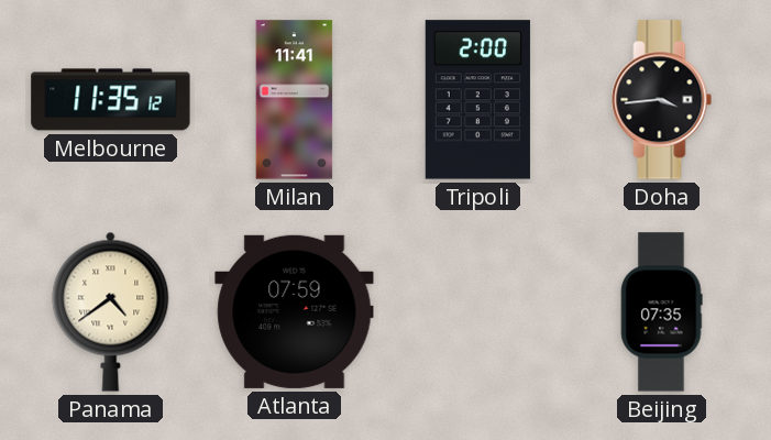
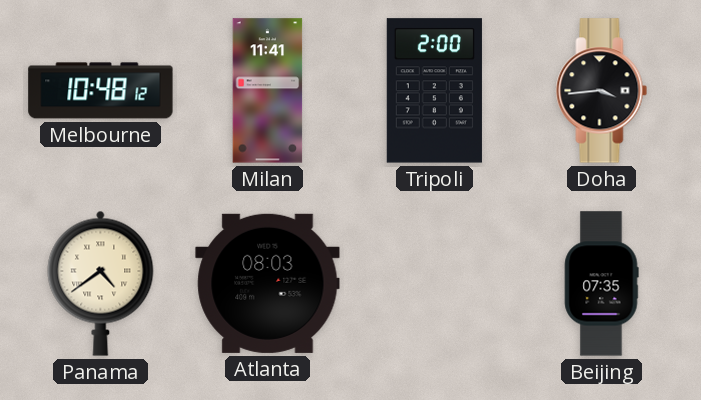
Melbourne: 11:35 -> 10:48 (101, 91)
Atlanta: 07:59 -> 08:03 (268, 283)
